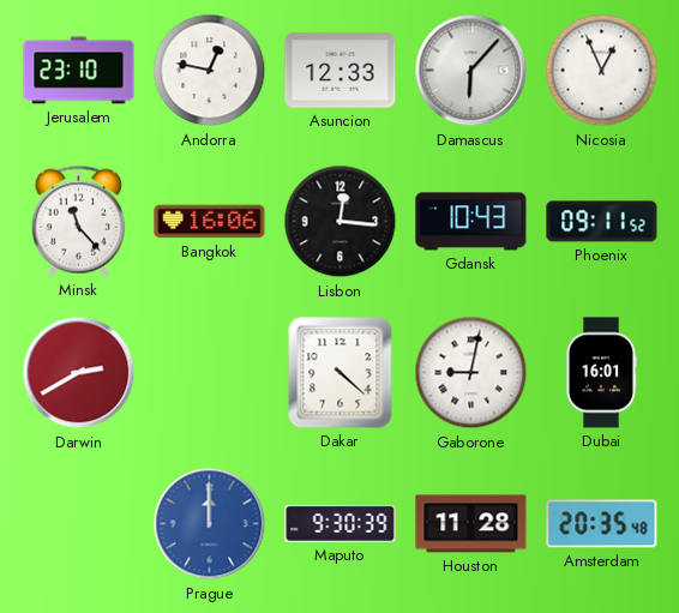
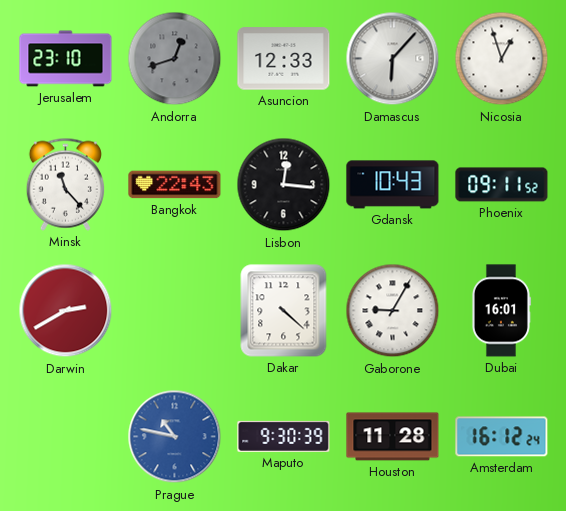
Andorra: 12:47 -> 12:42 (175, 59)
Andorra dial: white -> grey (175, 59)
Nicosia: 12:56 -> 12:57 (502, 59)
Bangkok: 16:06 -> 22:43 (175, 185)
Gaborone: 9:02 -> 9:05 (393, 311)
Prague: 12:00 -> 10:47 (175, 437)
Amsterdam: 20:35 -> 16:12 (502, 437)
